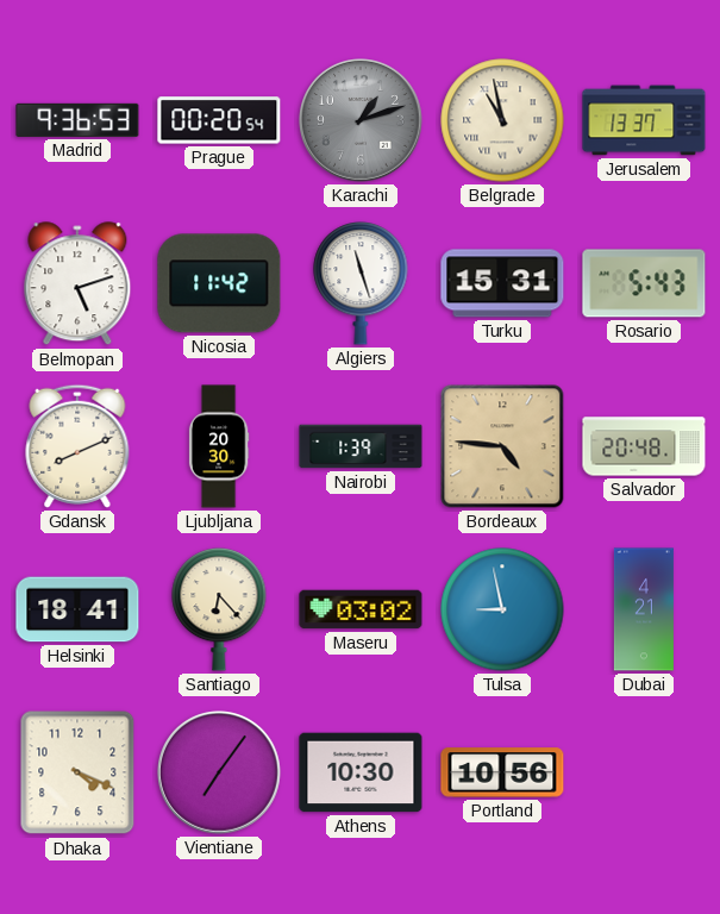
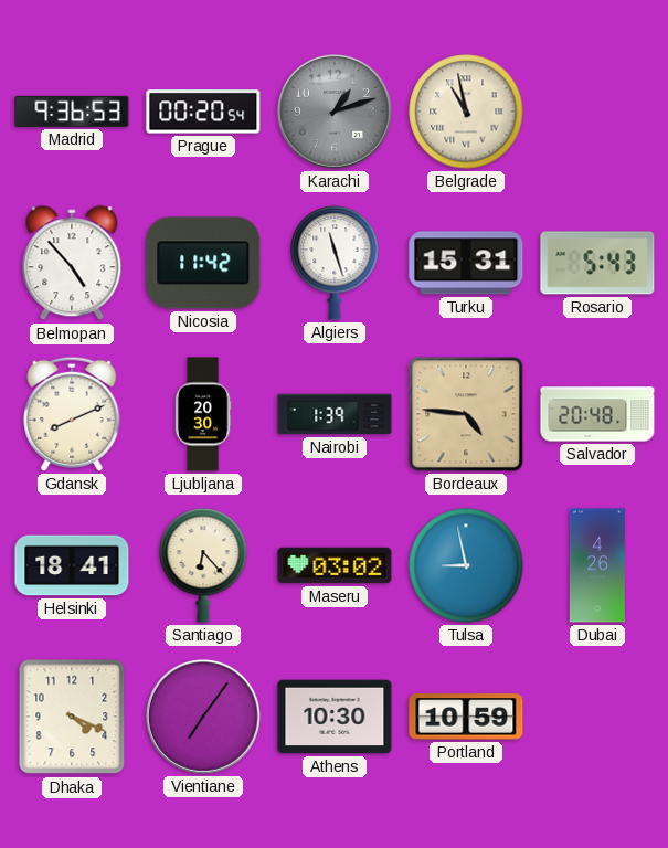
Jerusalem: 13:37 -> none (644, 120)
Belmopan: 5:12 -> 4:53 (72, 264)
Dubai: 4:21 -> 4:26 (597, 565)
Portland: 10:56 -> 10:59 (466, 717)
